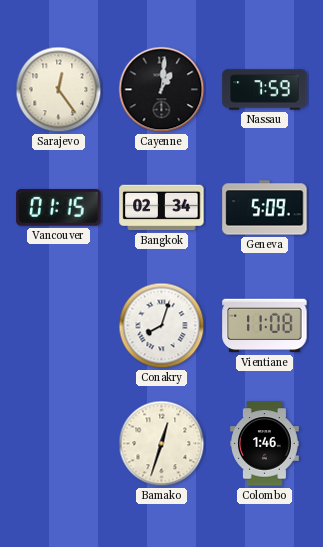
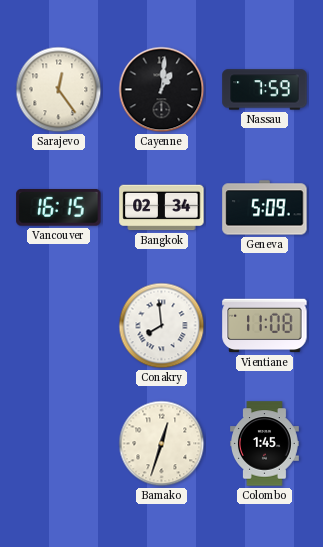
Vancouver: 01:15 -> 16:15 (59, 208)
Conakry: 8:03 -> 7:59 (162, 326)
Colombo: 1:46 -> 1:45 (265, 444)
